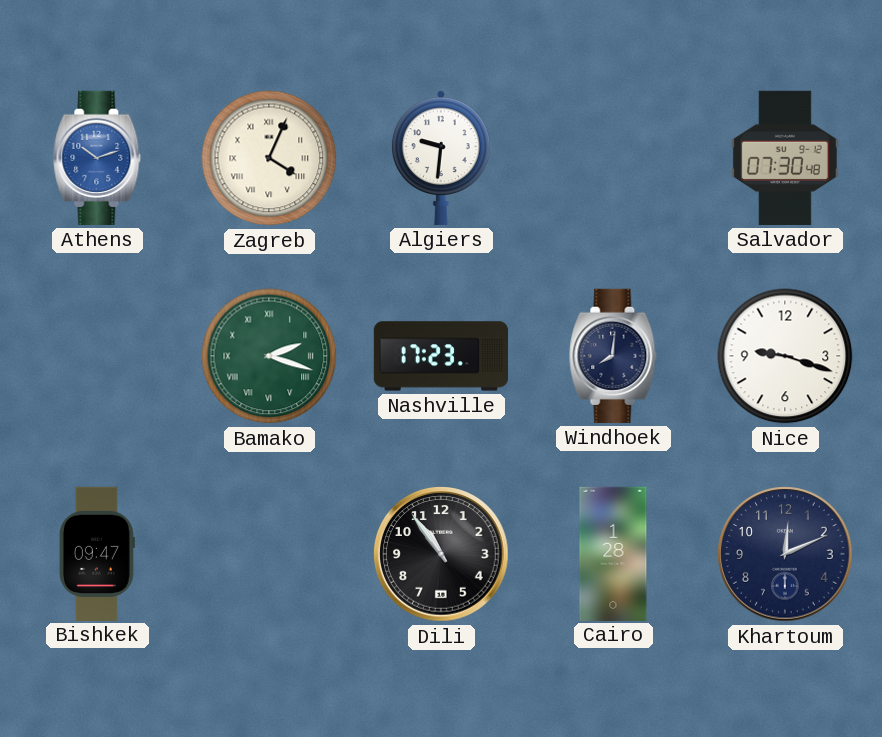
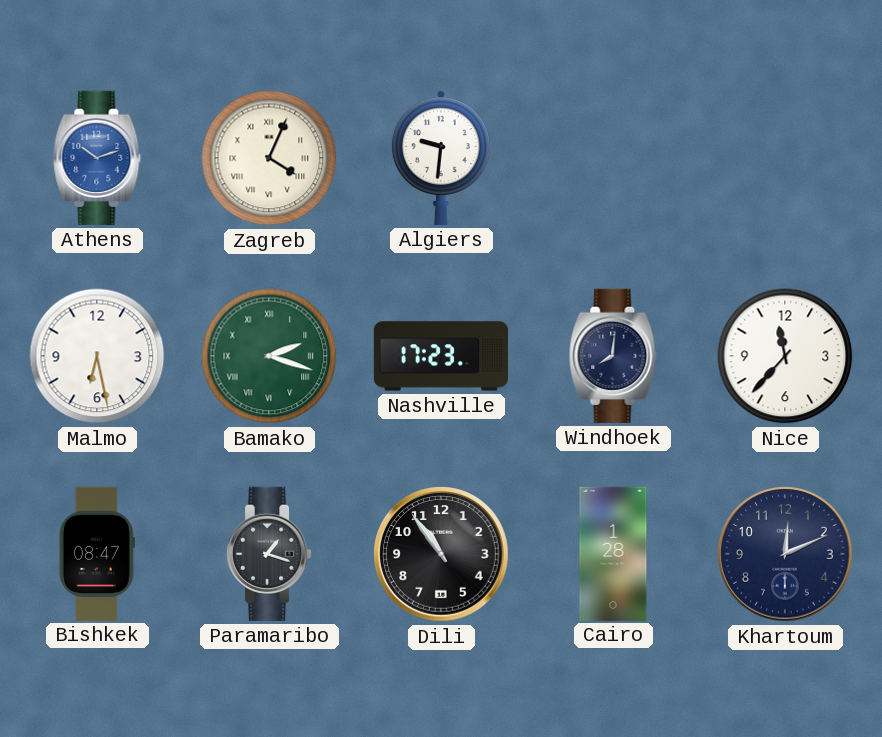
Salvador: 07:30 -> none (785, 158)
Malmo: none -> 6:28 (97, 356)
Nice: 9:18 -> 11:37 (785, 356)
Bishkek: 09:47 -> 08:47 (97, 553)
Paramaribo: none -> 1:18 (269, 554)
